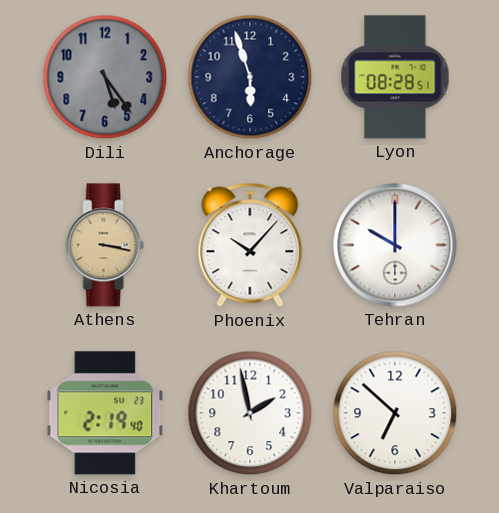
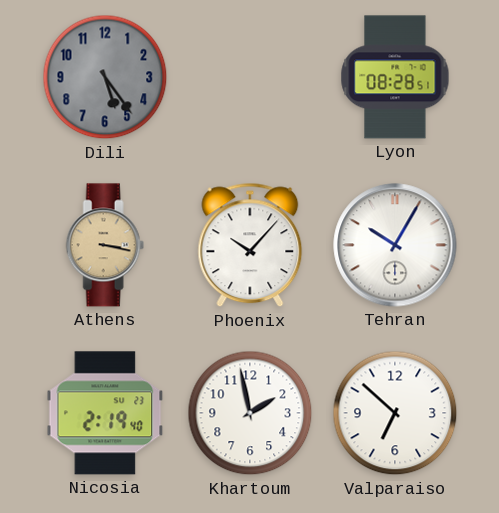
Anchorage: 5:57 -> none (250, 77)
Tehran: 10:00 -> 10:05 (395, 245)
